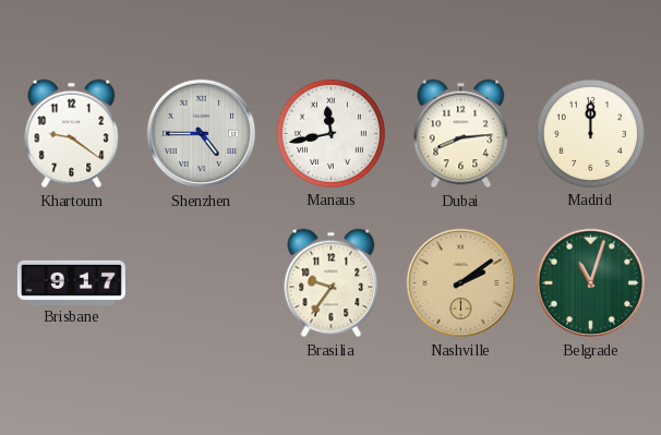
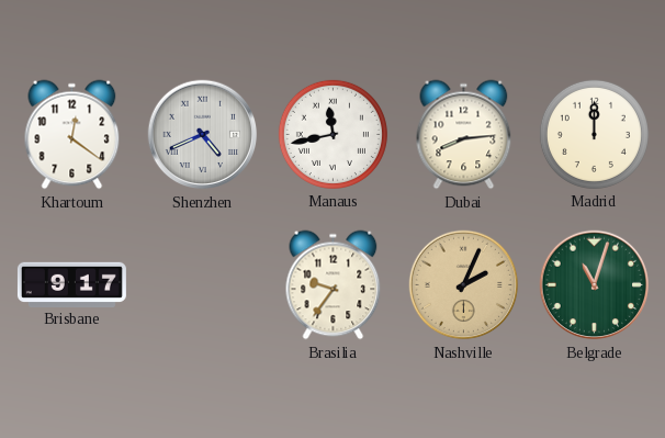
Khartoum: 9:21 -> 12:21 (72, 135)
Shenzhen: 4:45 -> 4:41 (203, 135)
Nashville: 2:09 -> 2:04 (464, 285)
